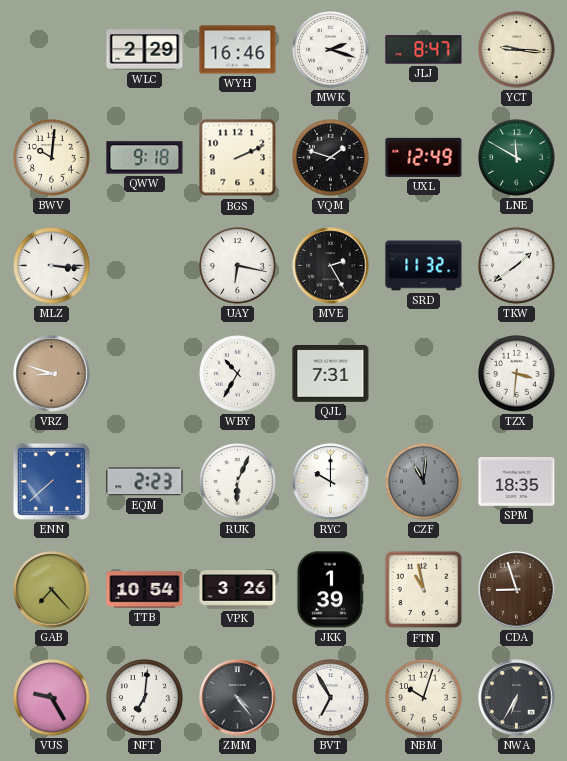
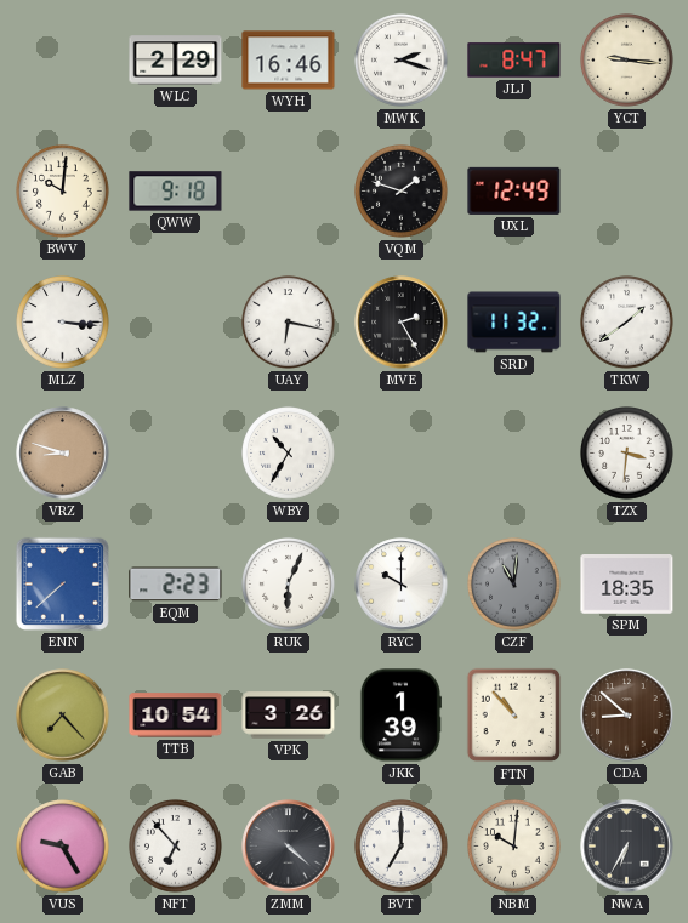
BGS: 2:11 -> none (238, 158)
LNE: 11:50 -> none (517, 158)
QJL: 7:31 -> none (331, 374)
FTN: 10:58 -> 10:53 (514, 716)
CDA: 8:57 -> 8:52 (627, 716)
NFT: 7:01 -> 6:53 (176, 847)
ZMM: 4:24 -> 4:22 (289, 847)
BVT: 6:55 -> 7:00 (402, 847)
NBM: 10:03 -> 10:01 (514, 847)
